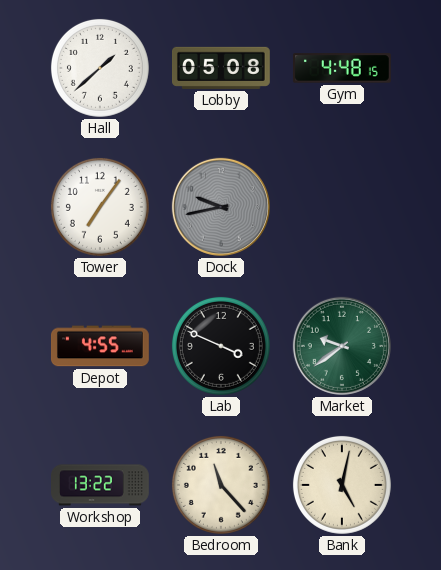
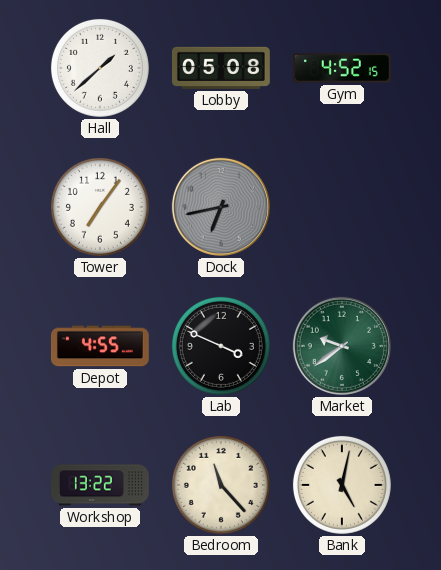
Gym: 4:48 -> 4:52 (342, 68)
Dock: 9:43 -> 6:43 (221, 207)
